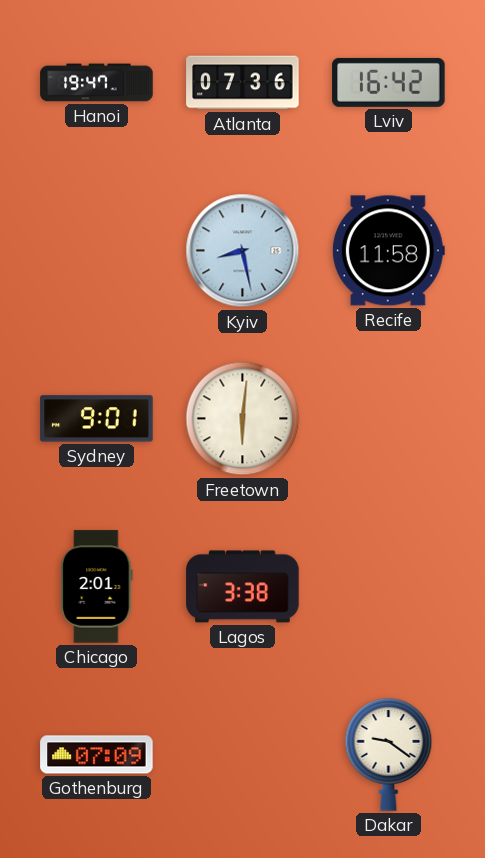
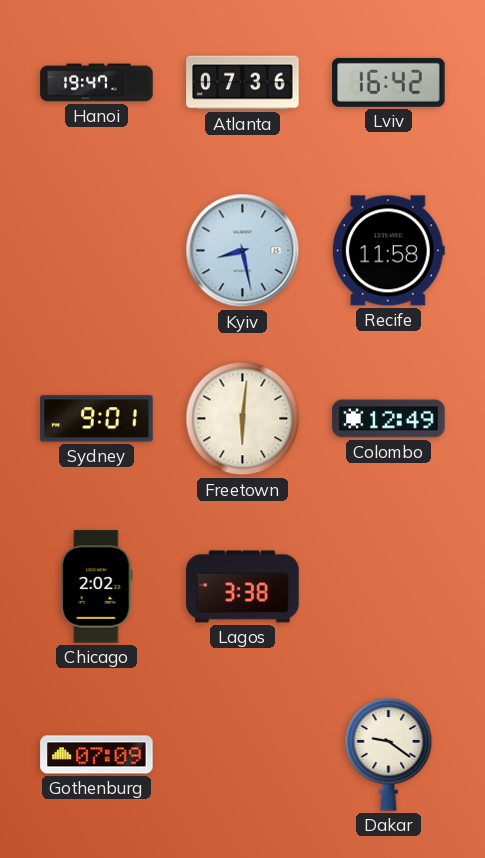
Colombo: none -> 12:49 (389, 419)
Chicago: 2:01 -> 2:02 (97, 587)
